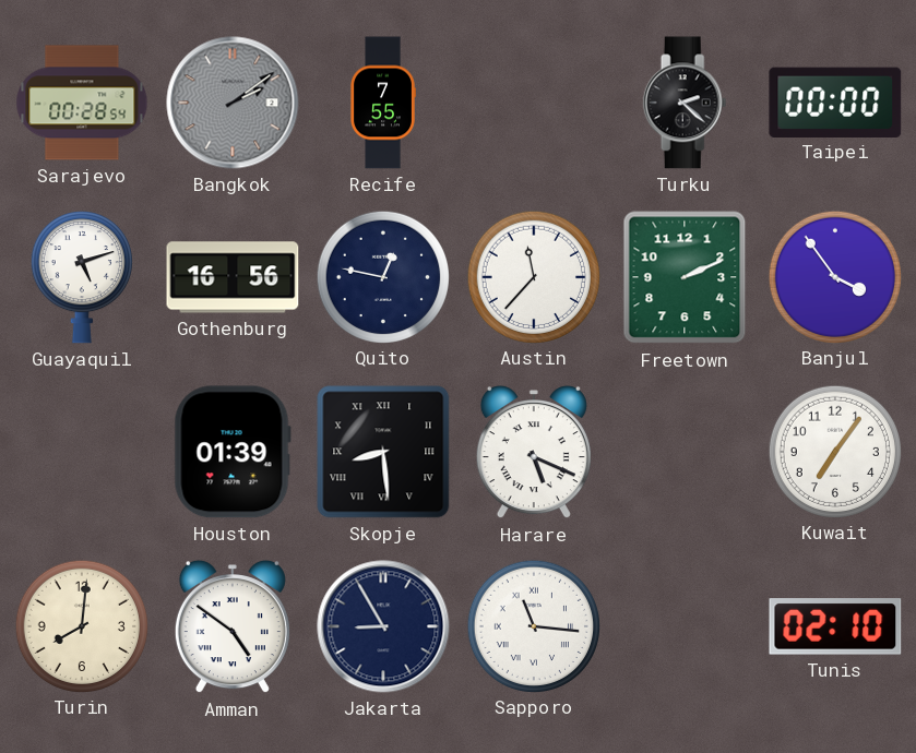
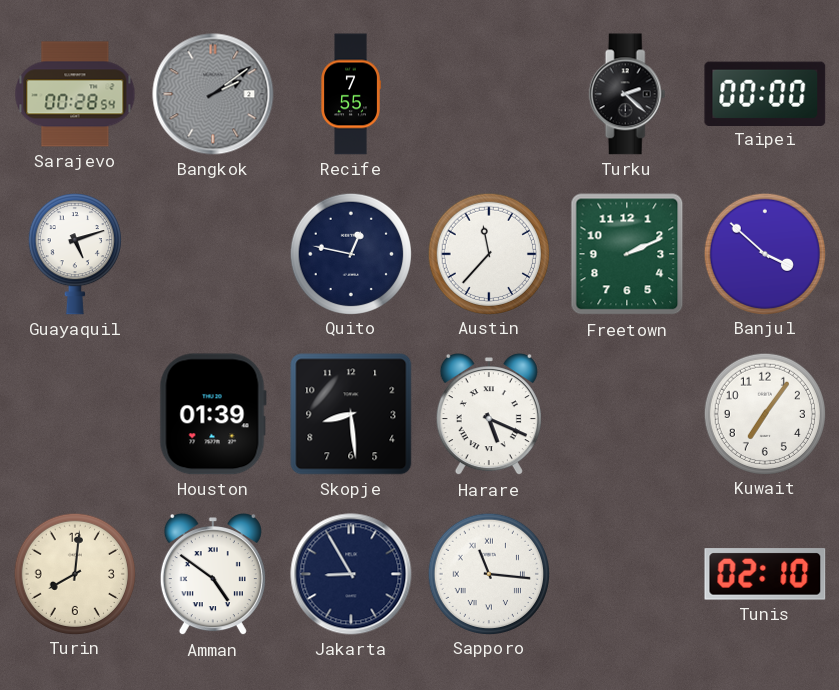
Gothenburg: 16:56 -> none (233, 277)
Banjul: 3:54 -> 3:52 (764, 253)
Skopje numerals: Roman -> Arabic (351, 414)
